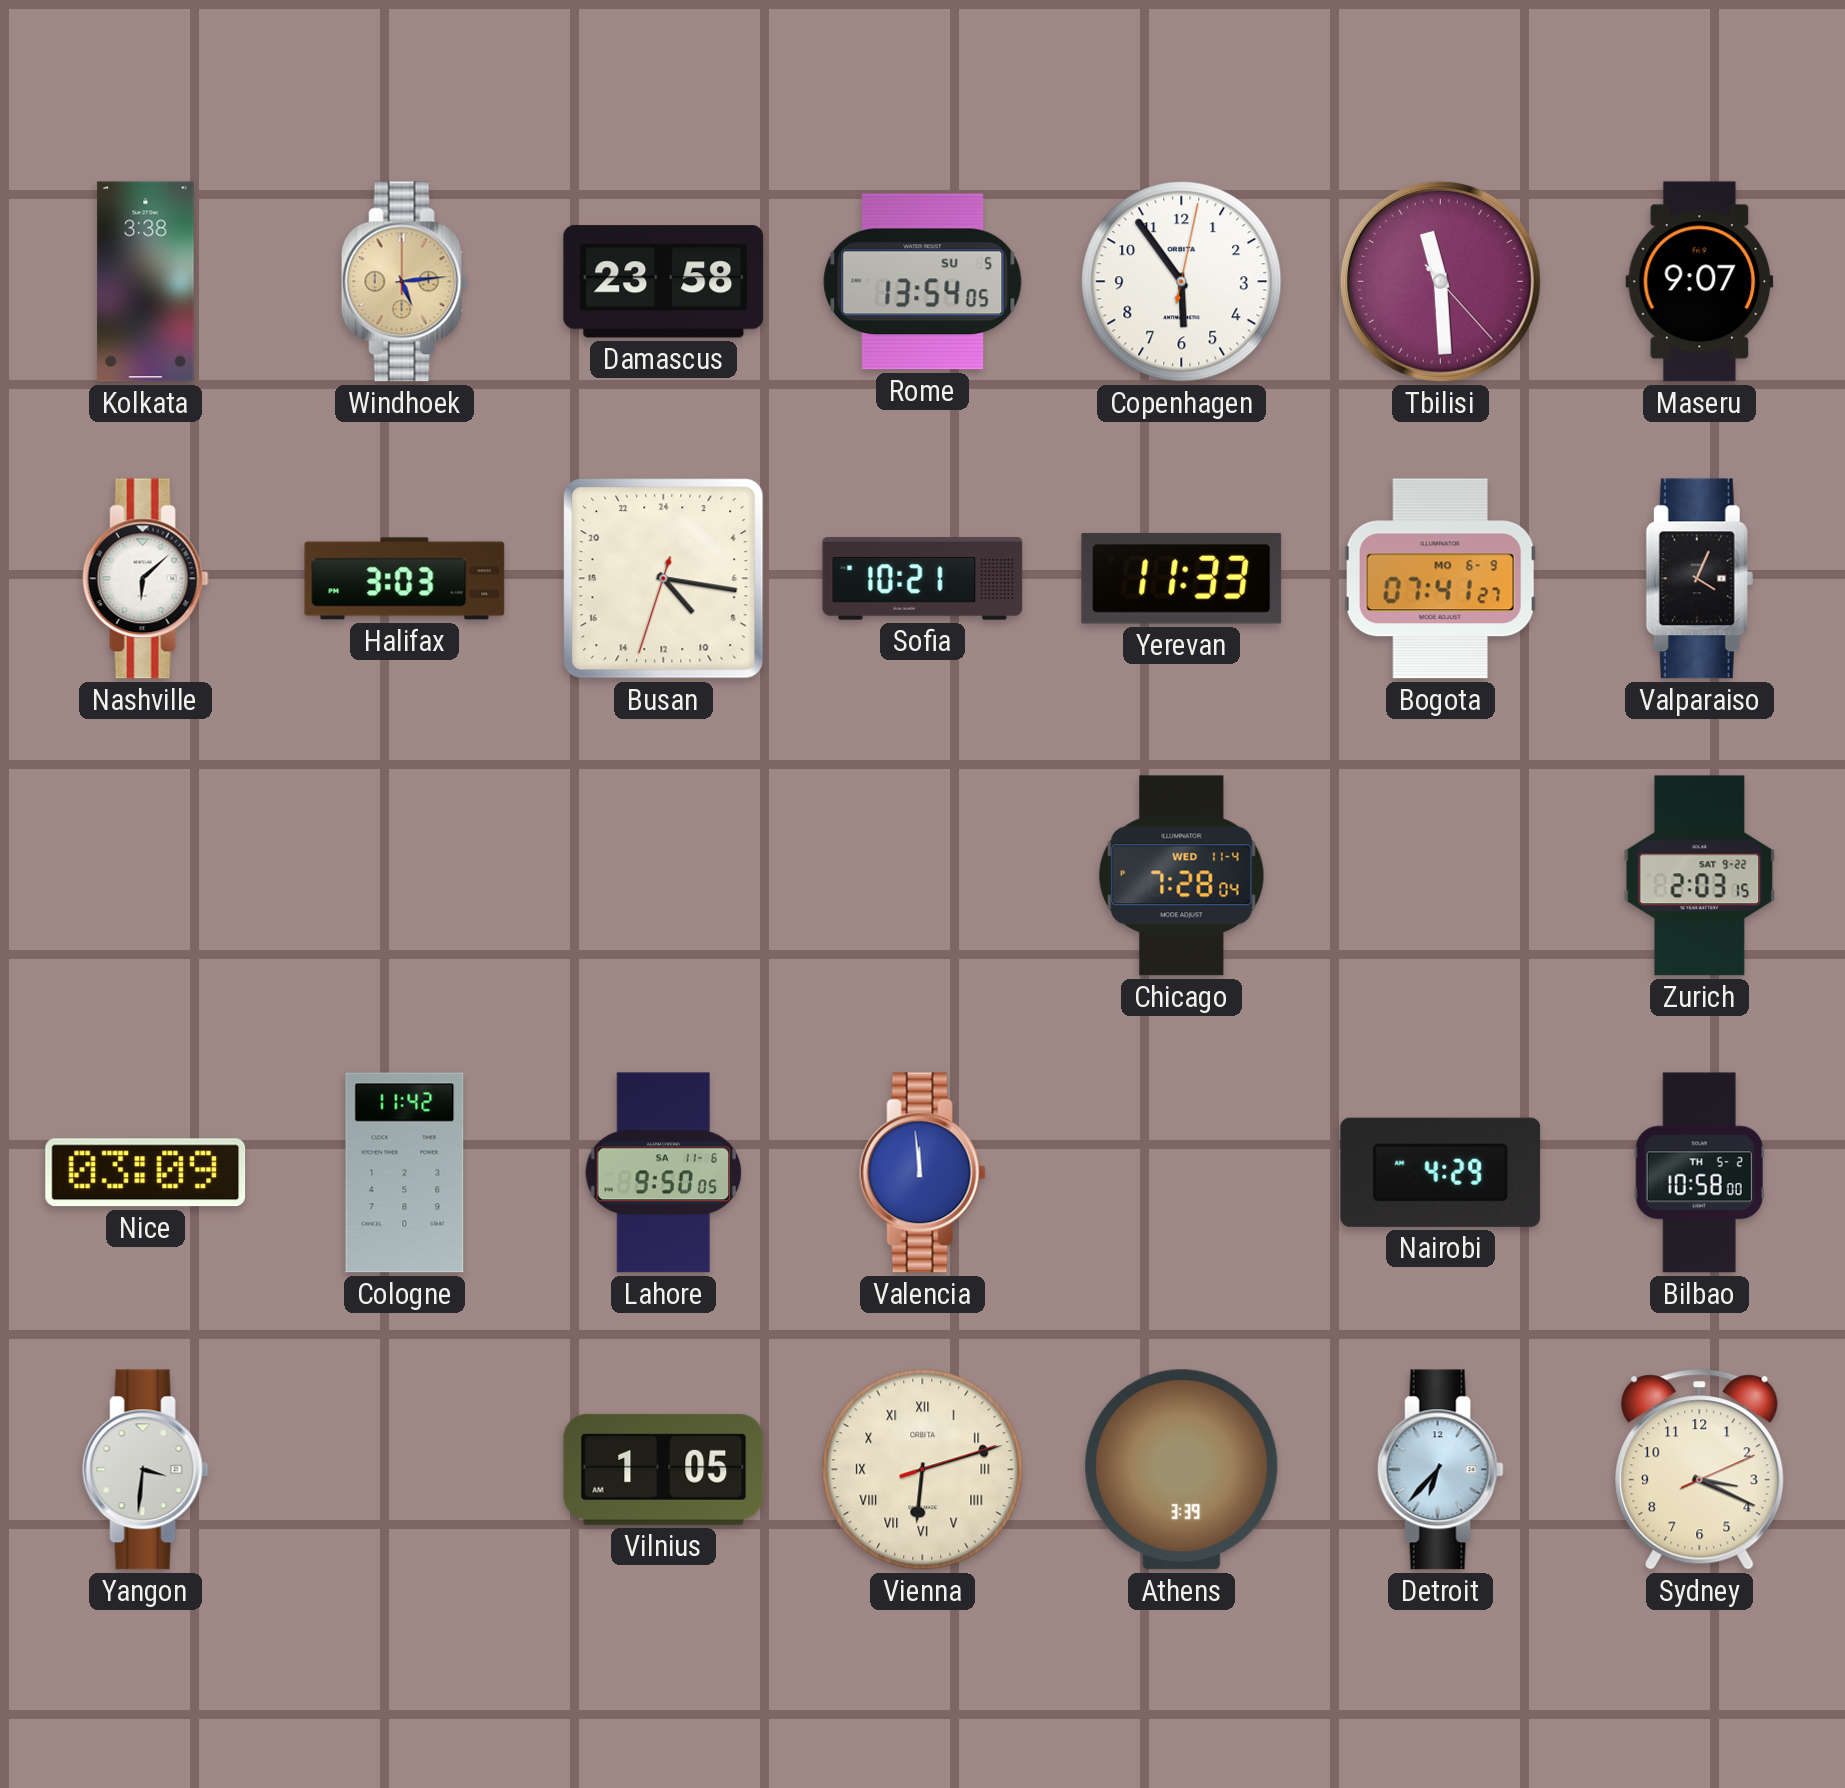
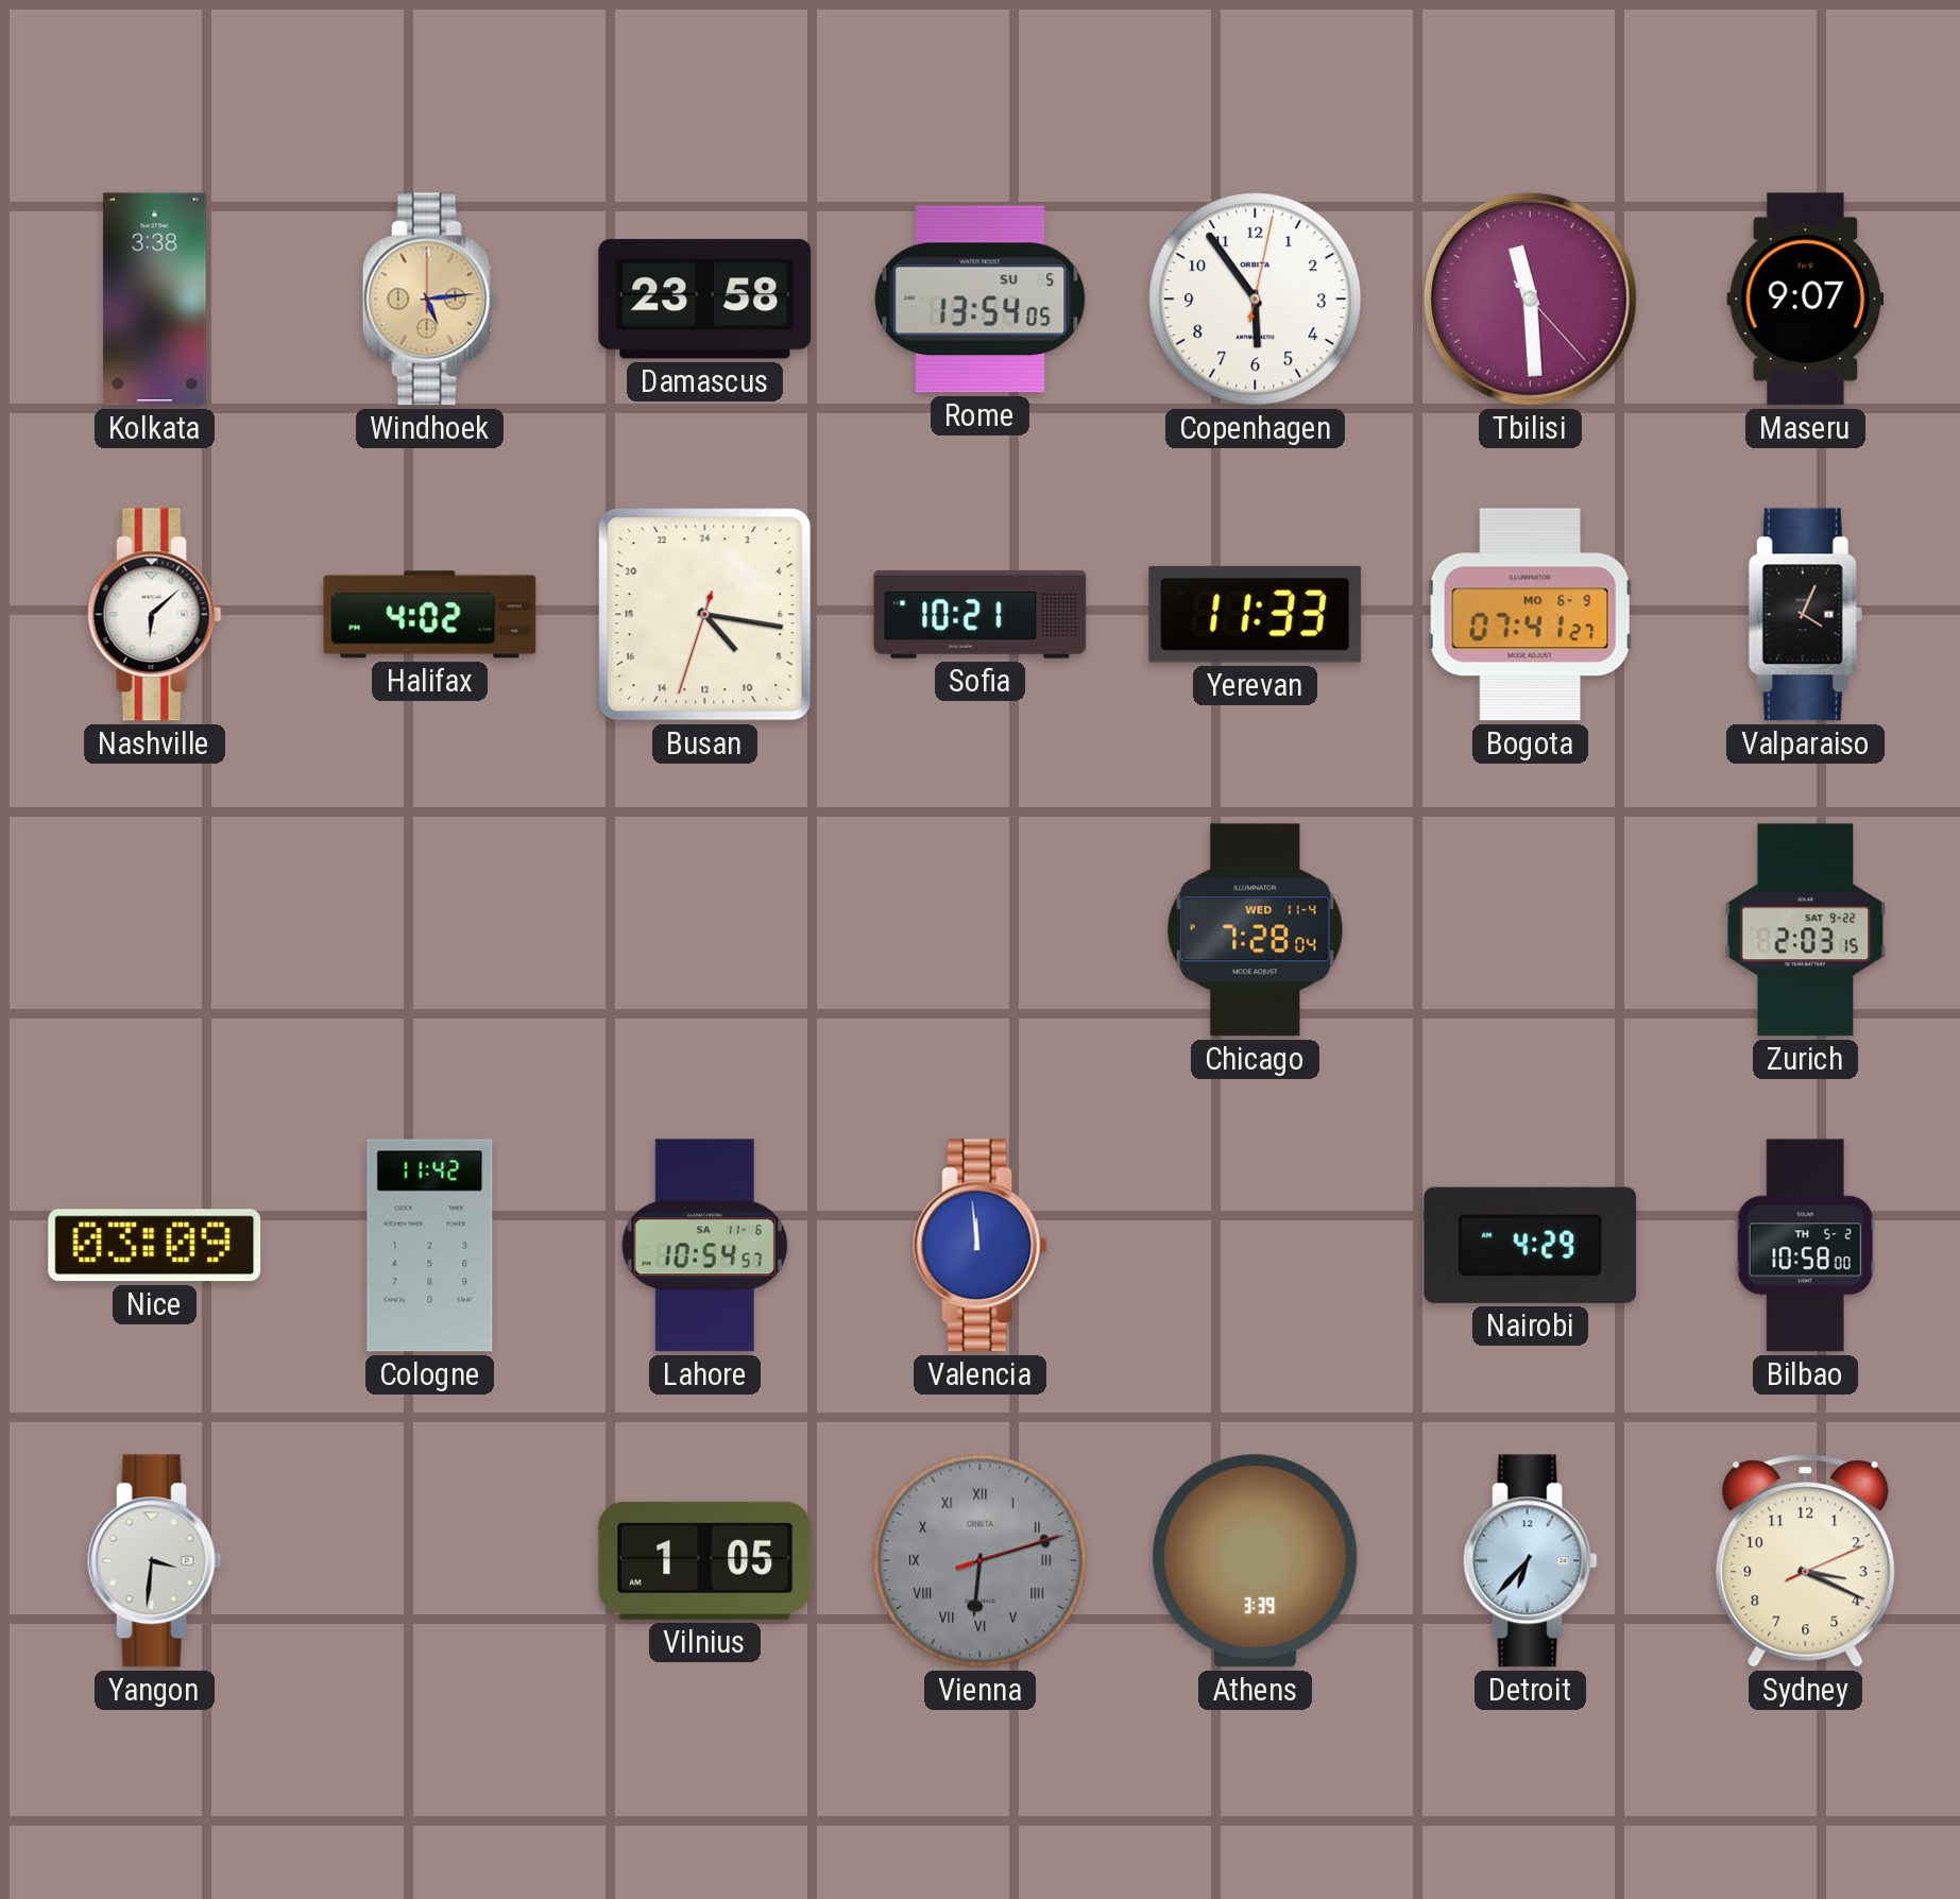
Halifax: 3:03 -> 4:02 (430, 615)
Lahore: 9:50 -> 10:54 (705, 1246)
Vienna dial: cream -> grey (981, 1561)
